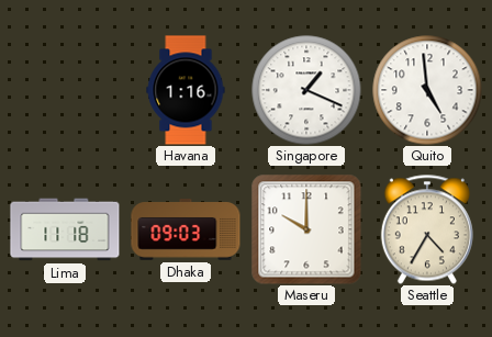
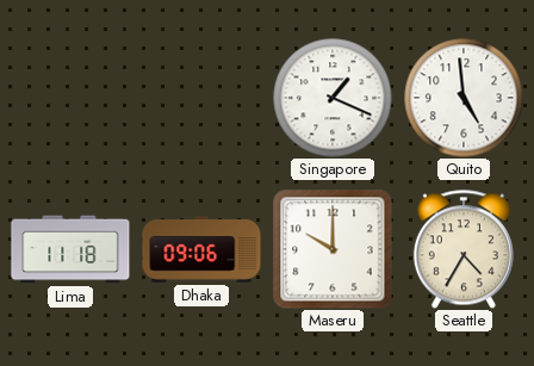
Havana: 1:16 -> none (186, 90)
Dhaka: 09:03 -> 09:06 (201, 249)
